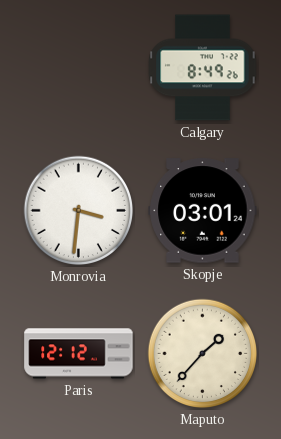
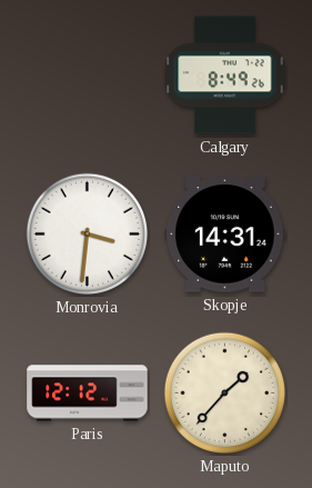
Skopje: 03:01 -> 14:31 (225, 235)
